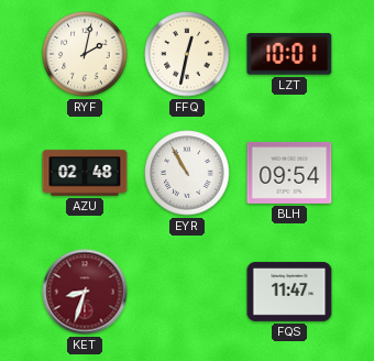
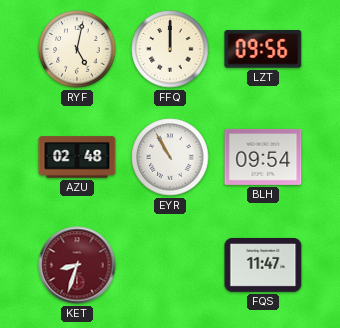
RYF: 2:02 -> 5:02 (77, 49)
FFQ: 12:32 -> 12:00 (170, 49)
LZT: 10:01 -> 09:56 (263, 49)
